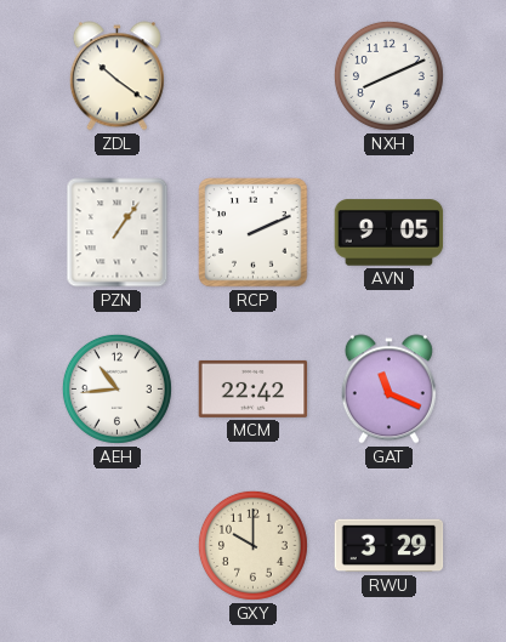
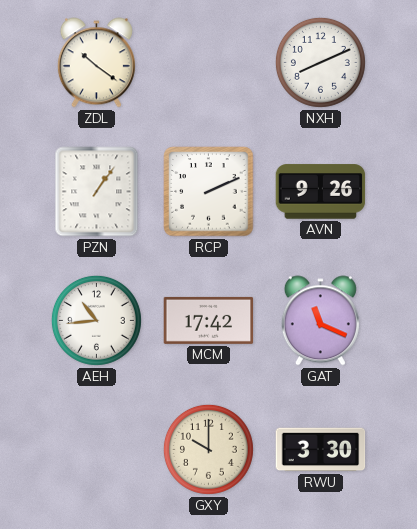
AVN: 9:05 -> 9:26 (321, 192)
MCM: 22:42 -> 17:42 (209, 320)
RWU: 3:29 -> 3:30 (321, 450)
